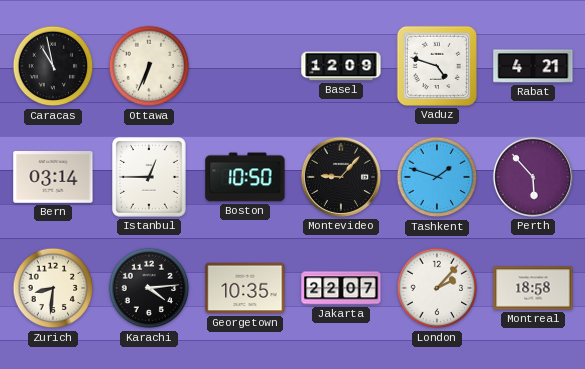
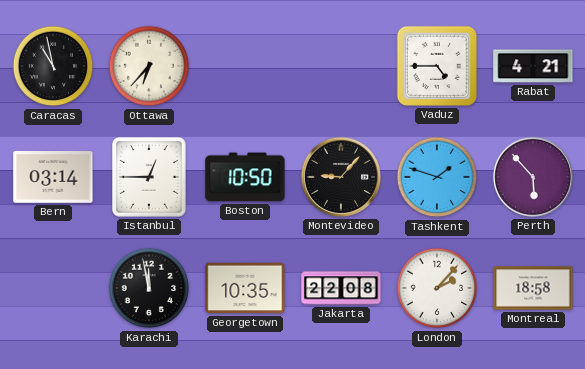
Ottawa: 6:34 -> 6:37 (149, 66)
Basel: 12:09 -> none (341, 66)
Vaduz: 4:48 -> 4:45 (437, 66)
Zurich: 8:31 -> none (53, 288)
Karachi: 4:14 -> 11:58 (149, 288)
Jakarta: 22:07 -> 22:08 (341, 288)
